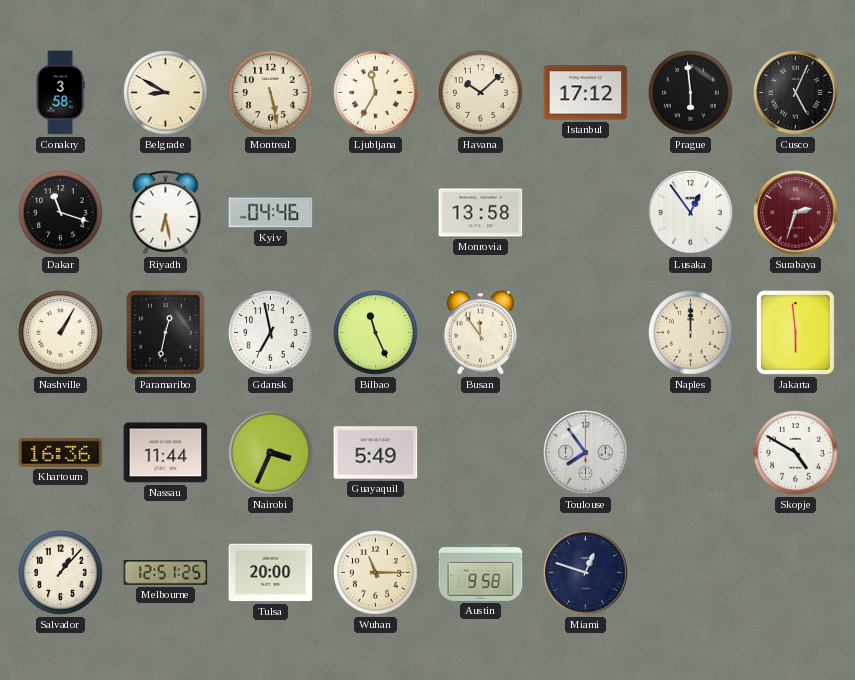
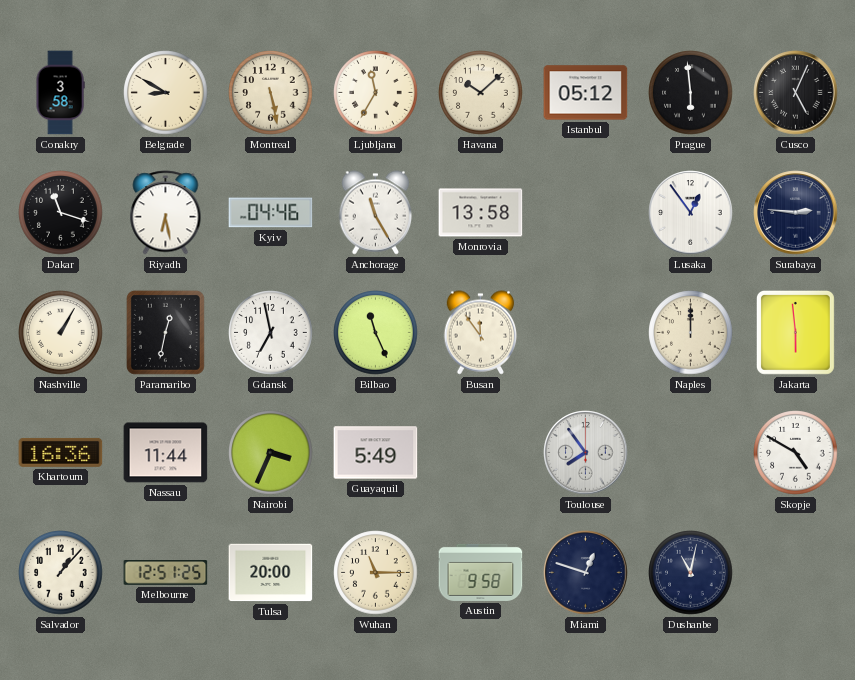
Istanbul: 17:12 -> 05:12 (586, 93)
Anchorage: none -> 11:25 (376, 213)
Surabaya: 2:33 -> 2:46 (796, 213)
Surabaya dial: burgundy -> navy (796, 213)
Dushanbe: none -> 11:02 (691, 573)
